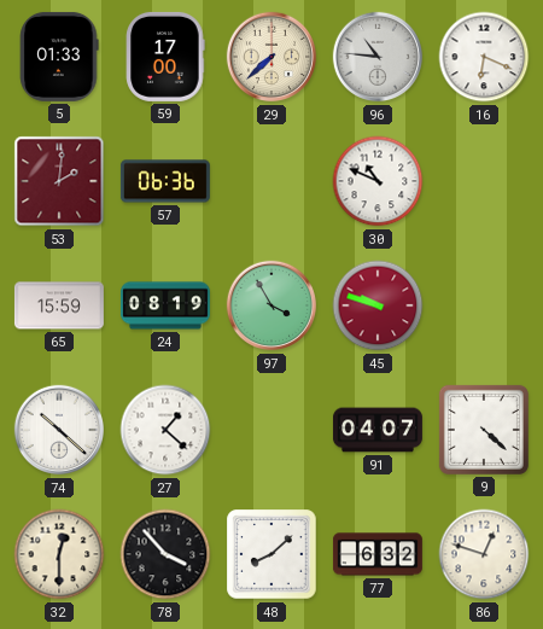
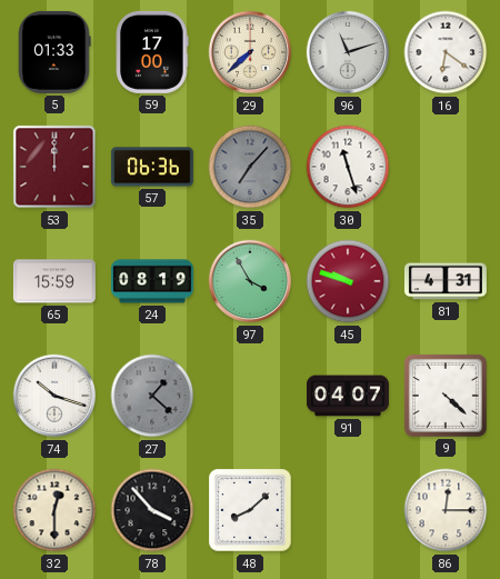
96: 10:46 -> 11:12 (348, 52)
16: 6:19 -> 6:21 (446, 52)
53: 2:01 -> 12:00 (54, 167)
35: none -> 7:07 (250, 167)
30: 10:49 -> 11:27 (348, 167)
81: none -> 4:31 (446, 281)
74: 10:22 -> 10:18 (54, 396)
27 dial: white -> grey (152, 396)
77: 6:32 -> none (378, 554)
86: 12:48 -> 12:15 (446, 510)
